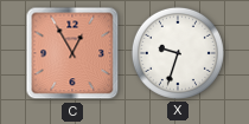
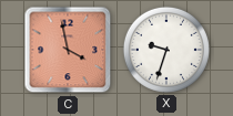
C: 12:55 -> 3:58 (68, 50)
